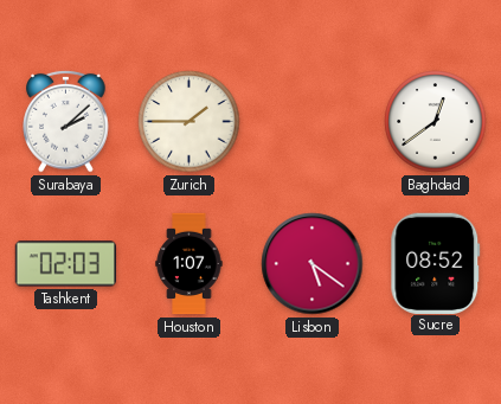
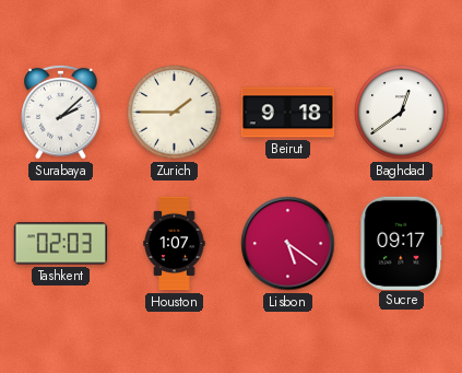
Beirut: none -> 9:18 (288, 113)
Sucre: 08:52 -> 09:17 (402, 243)
